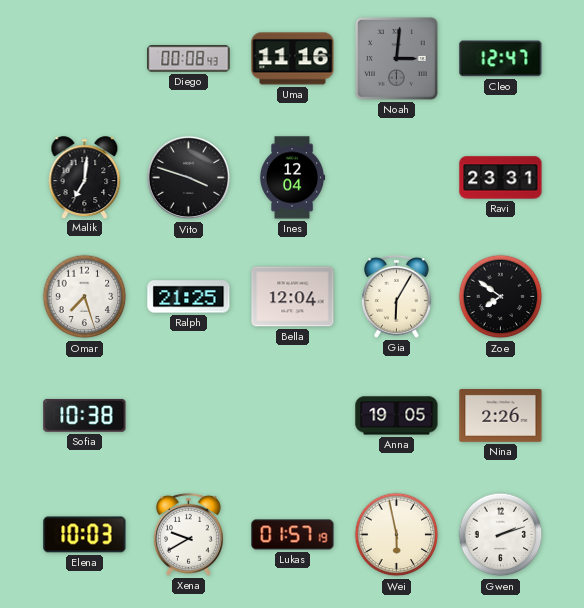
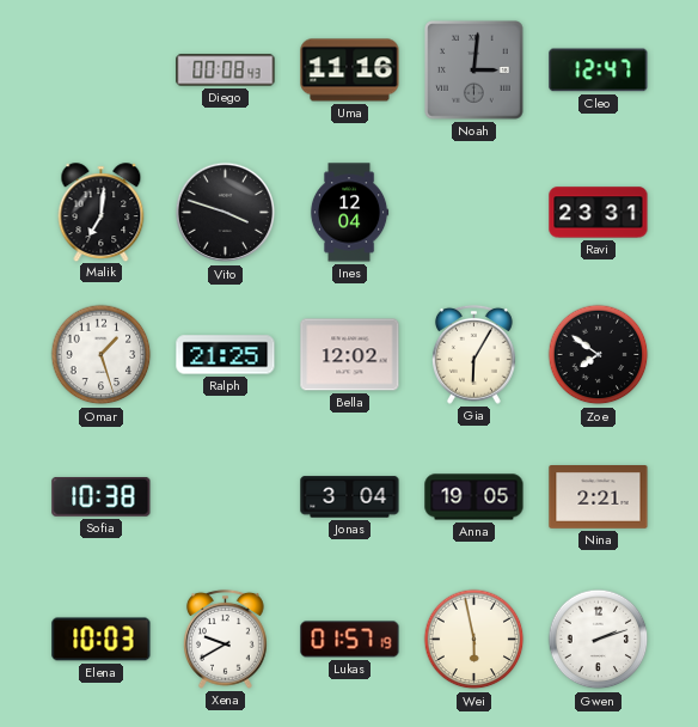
Omar: 7:27 -> 1:27 (102, 355)
Bella: 12:04 -> 12:02 (350, 355)
Jonas: none -> 3:04 (350, 497)
Nina: 2:26 -> 2:21 (599, 497)
